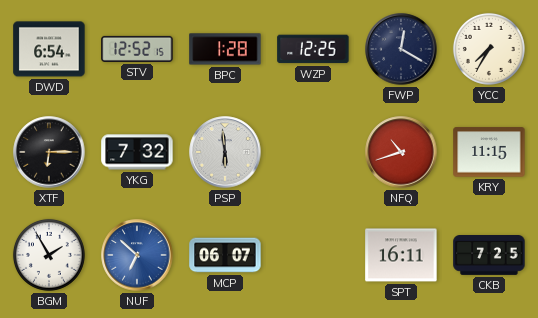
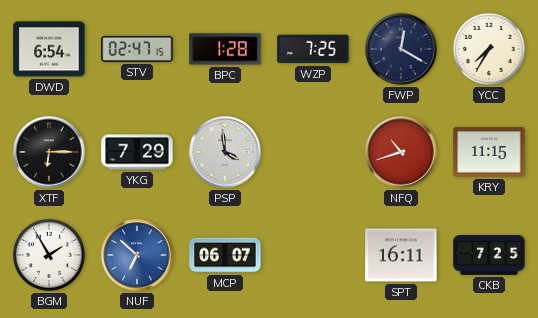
STV: 12:52 -> 02:47 (137, 49)
WZP: 12:25 -> 7:25 (313, 49)
YKG: 7:32 -> 7:29 (137, 152)
PSP: 5:59 -> 3:59 (225, 152)
